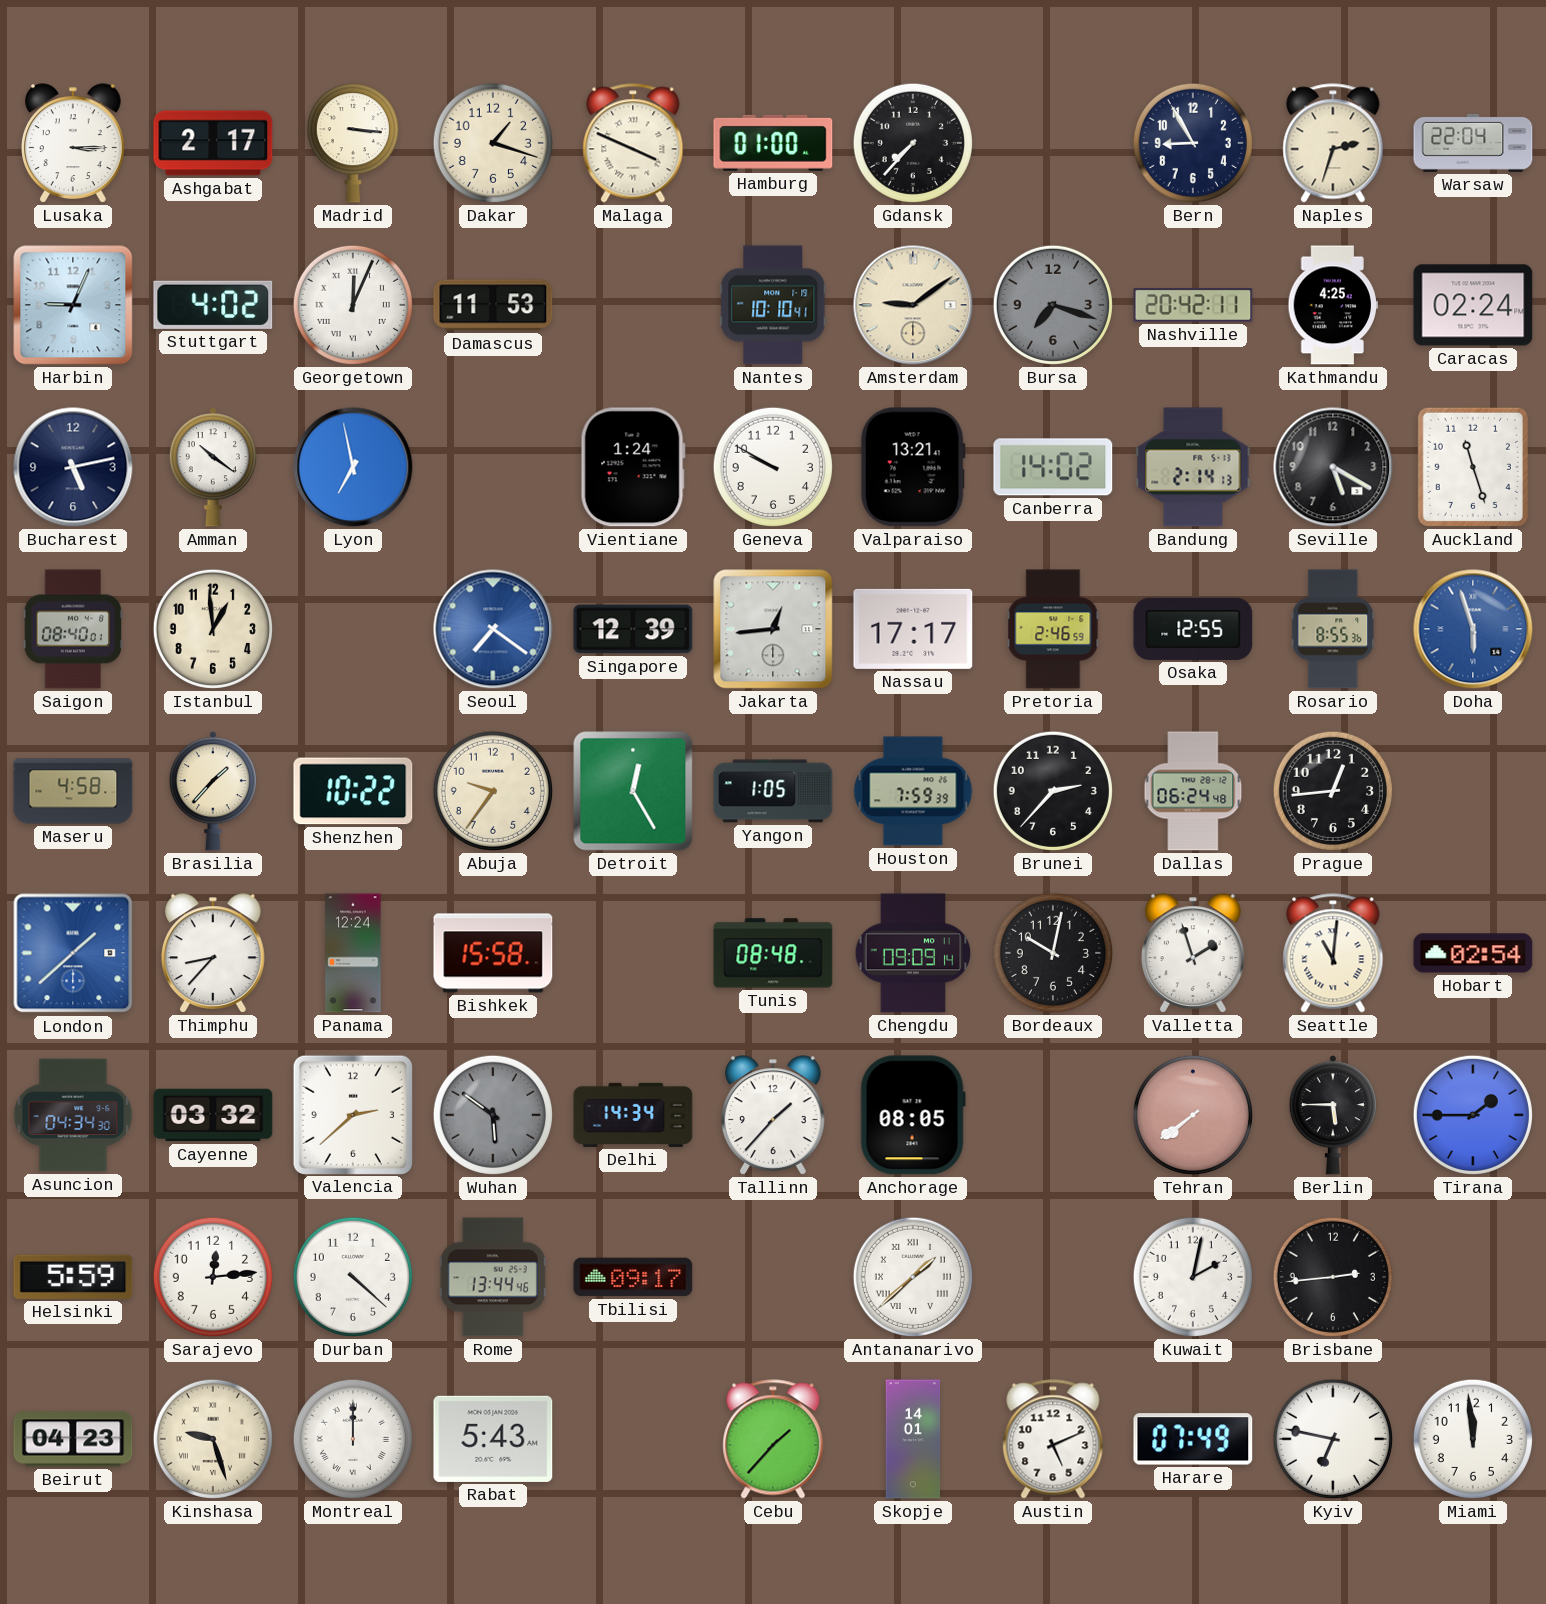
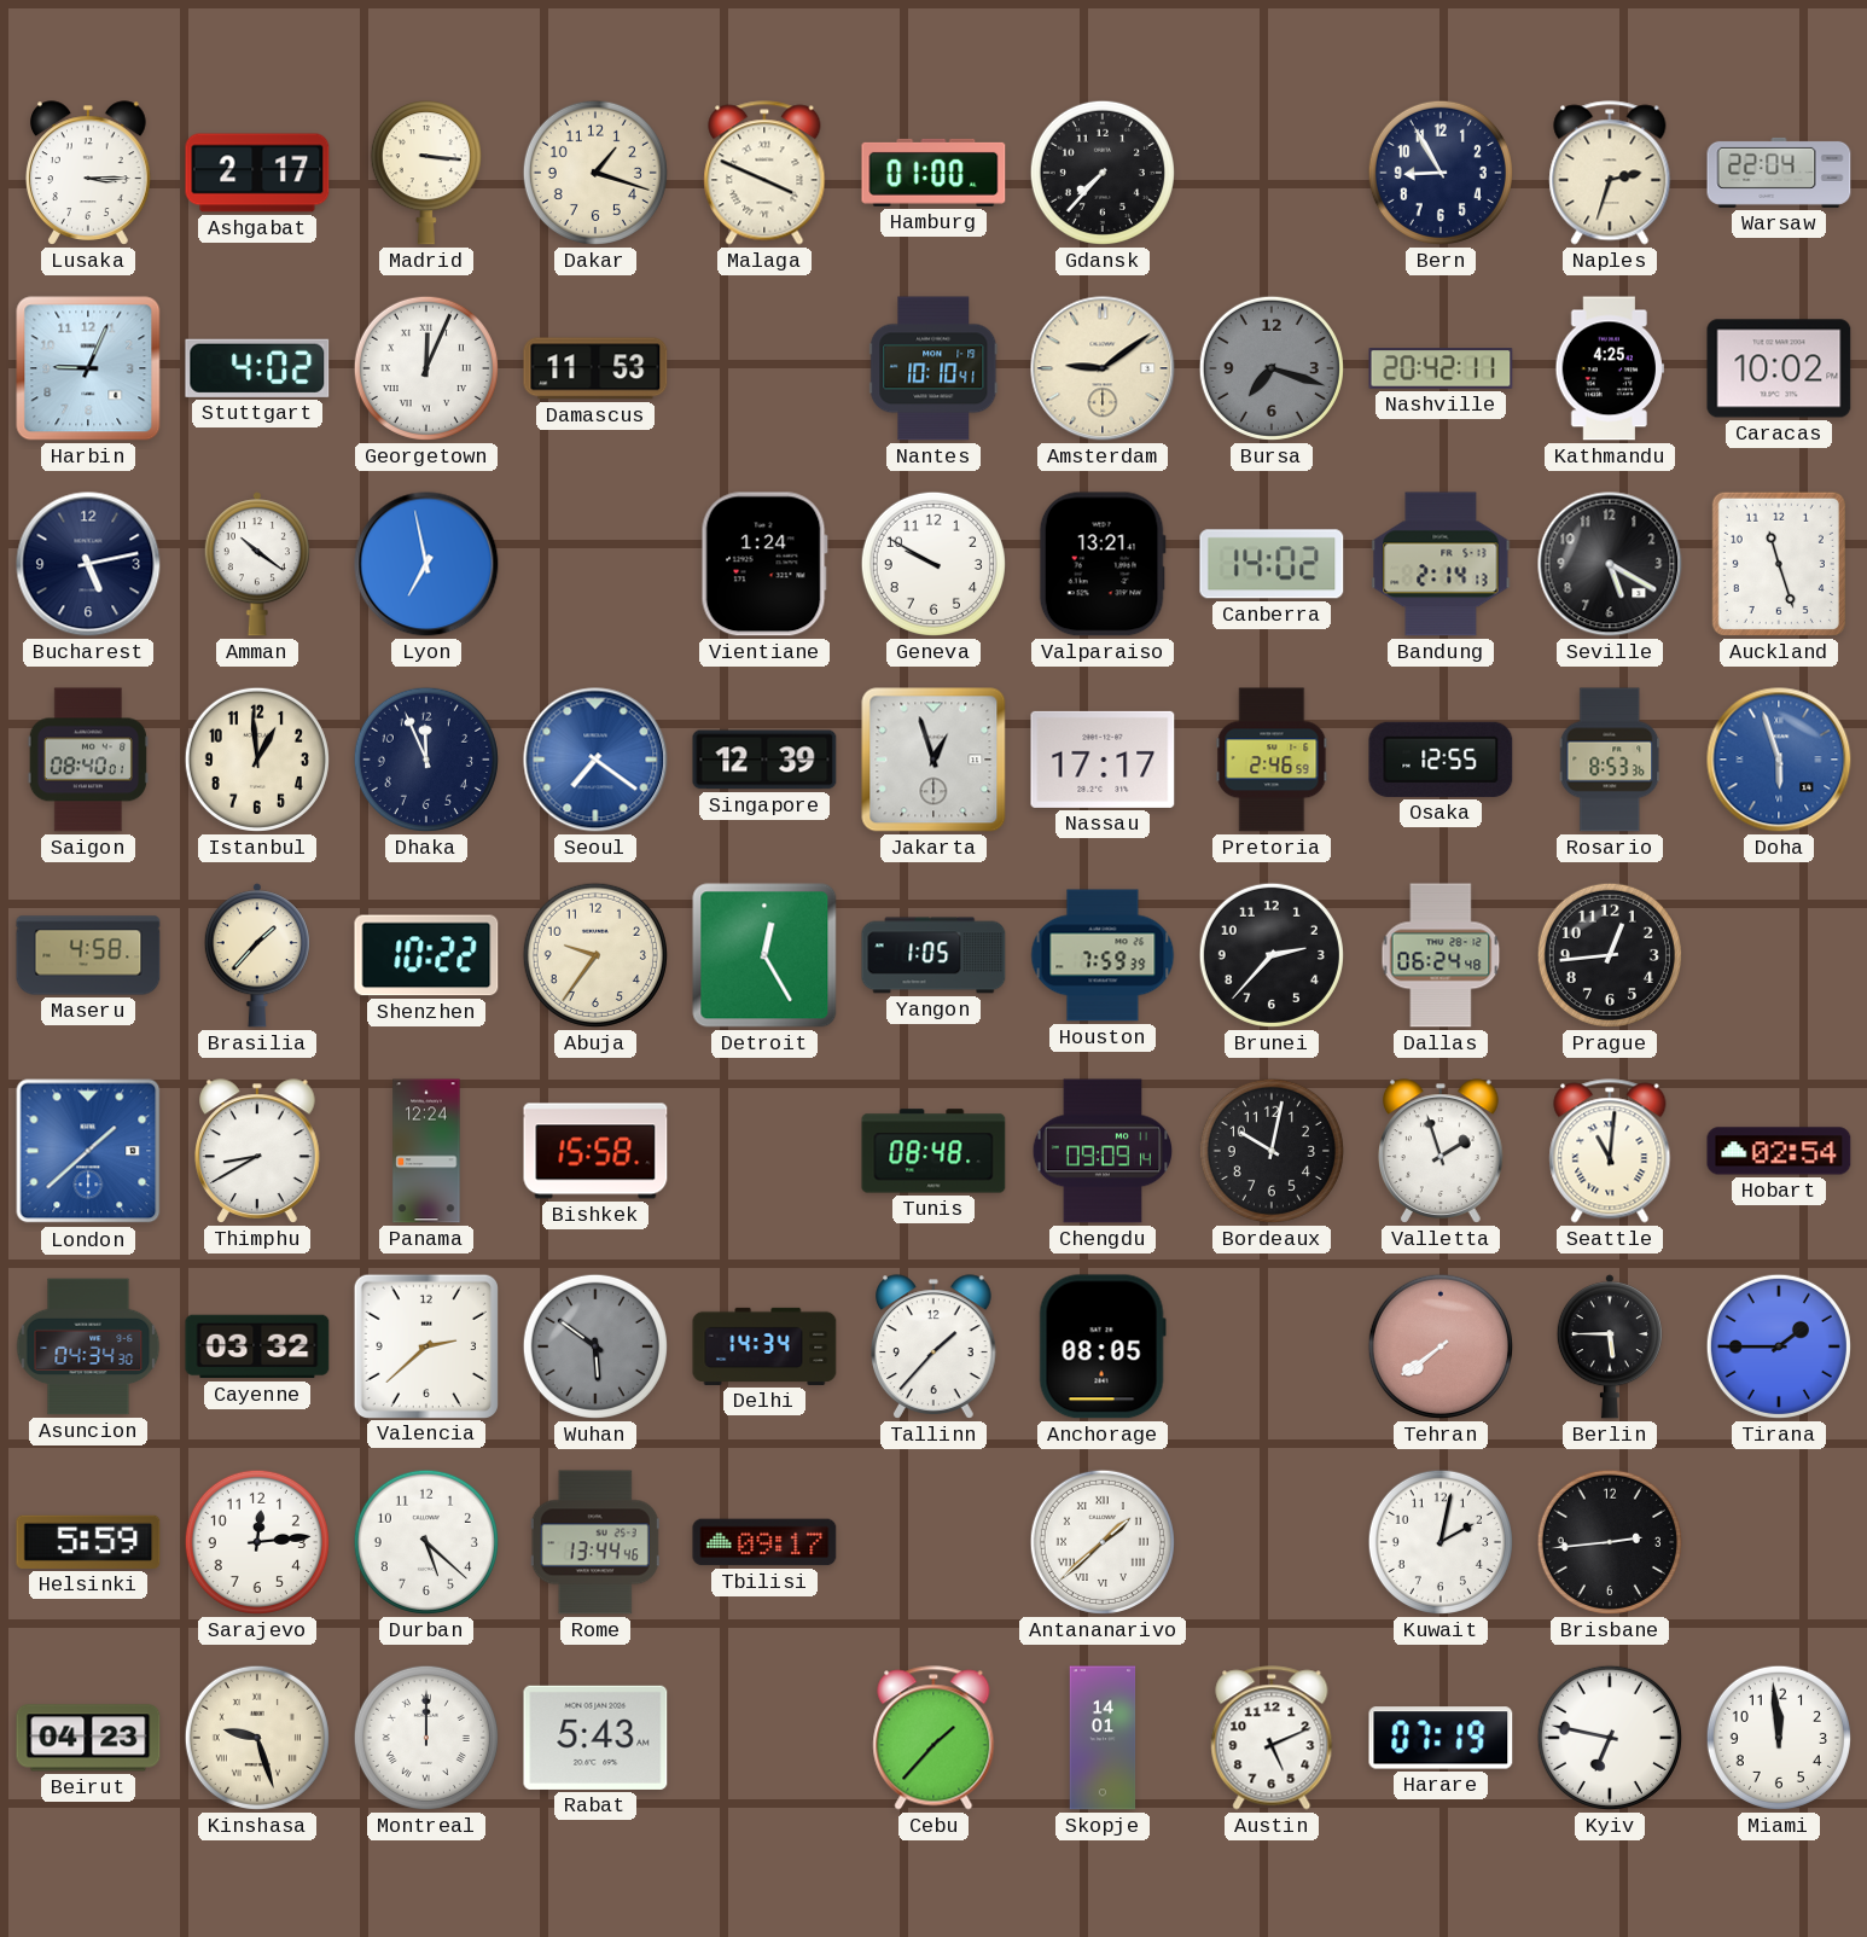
Caracas: 02:24 -> 10:02 (1779, 368)
Dhaka: none -> 11:56 (426, 760)
Jakarta: 12:44 -> 12:57 (934, 760)
Rosario: 8:55 -> 8:53 (1610, 760)
Thimphu: 8:37 -> 8:40 (258, 1151)
Durban: 4:22 -> 5:22 (426, 1542)
Harare: 07:49 -> 07:19 (1441, 1738)
